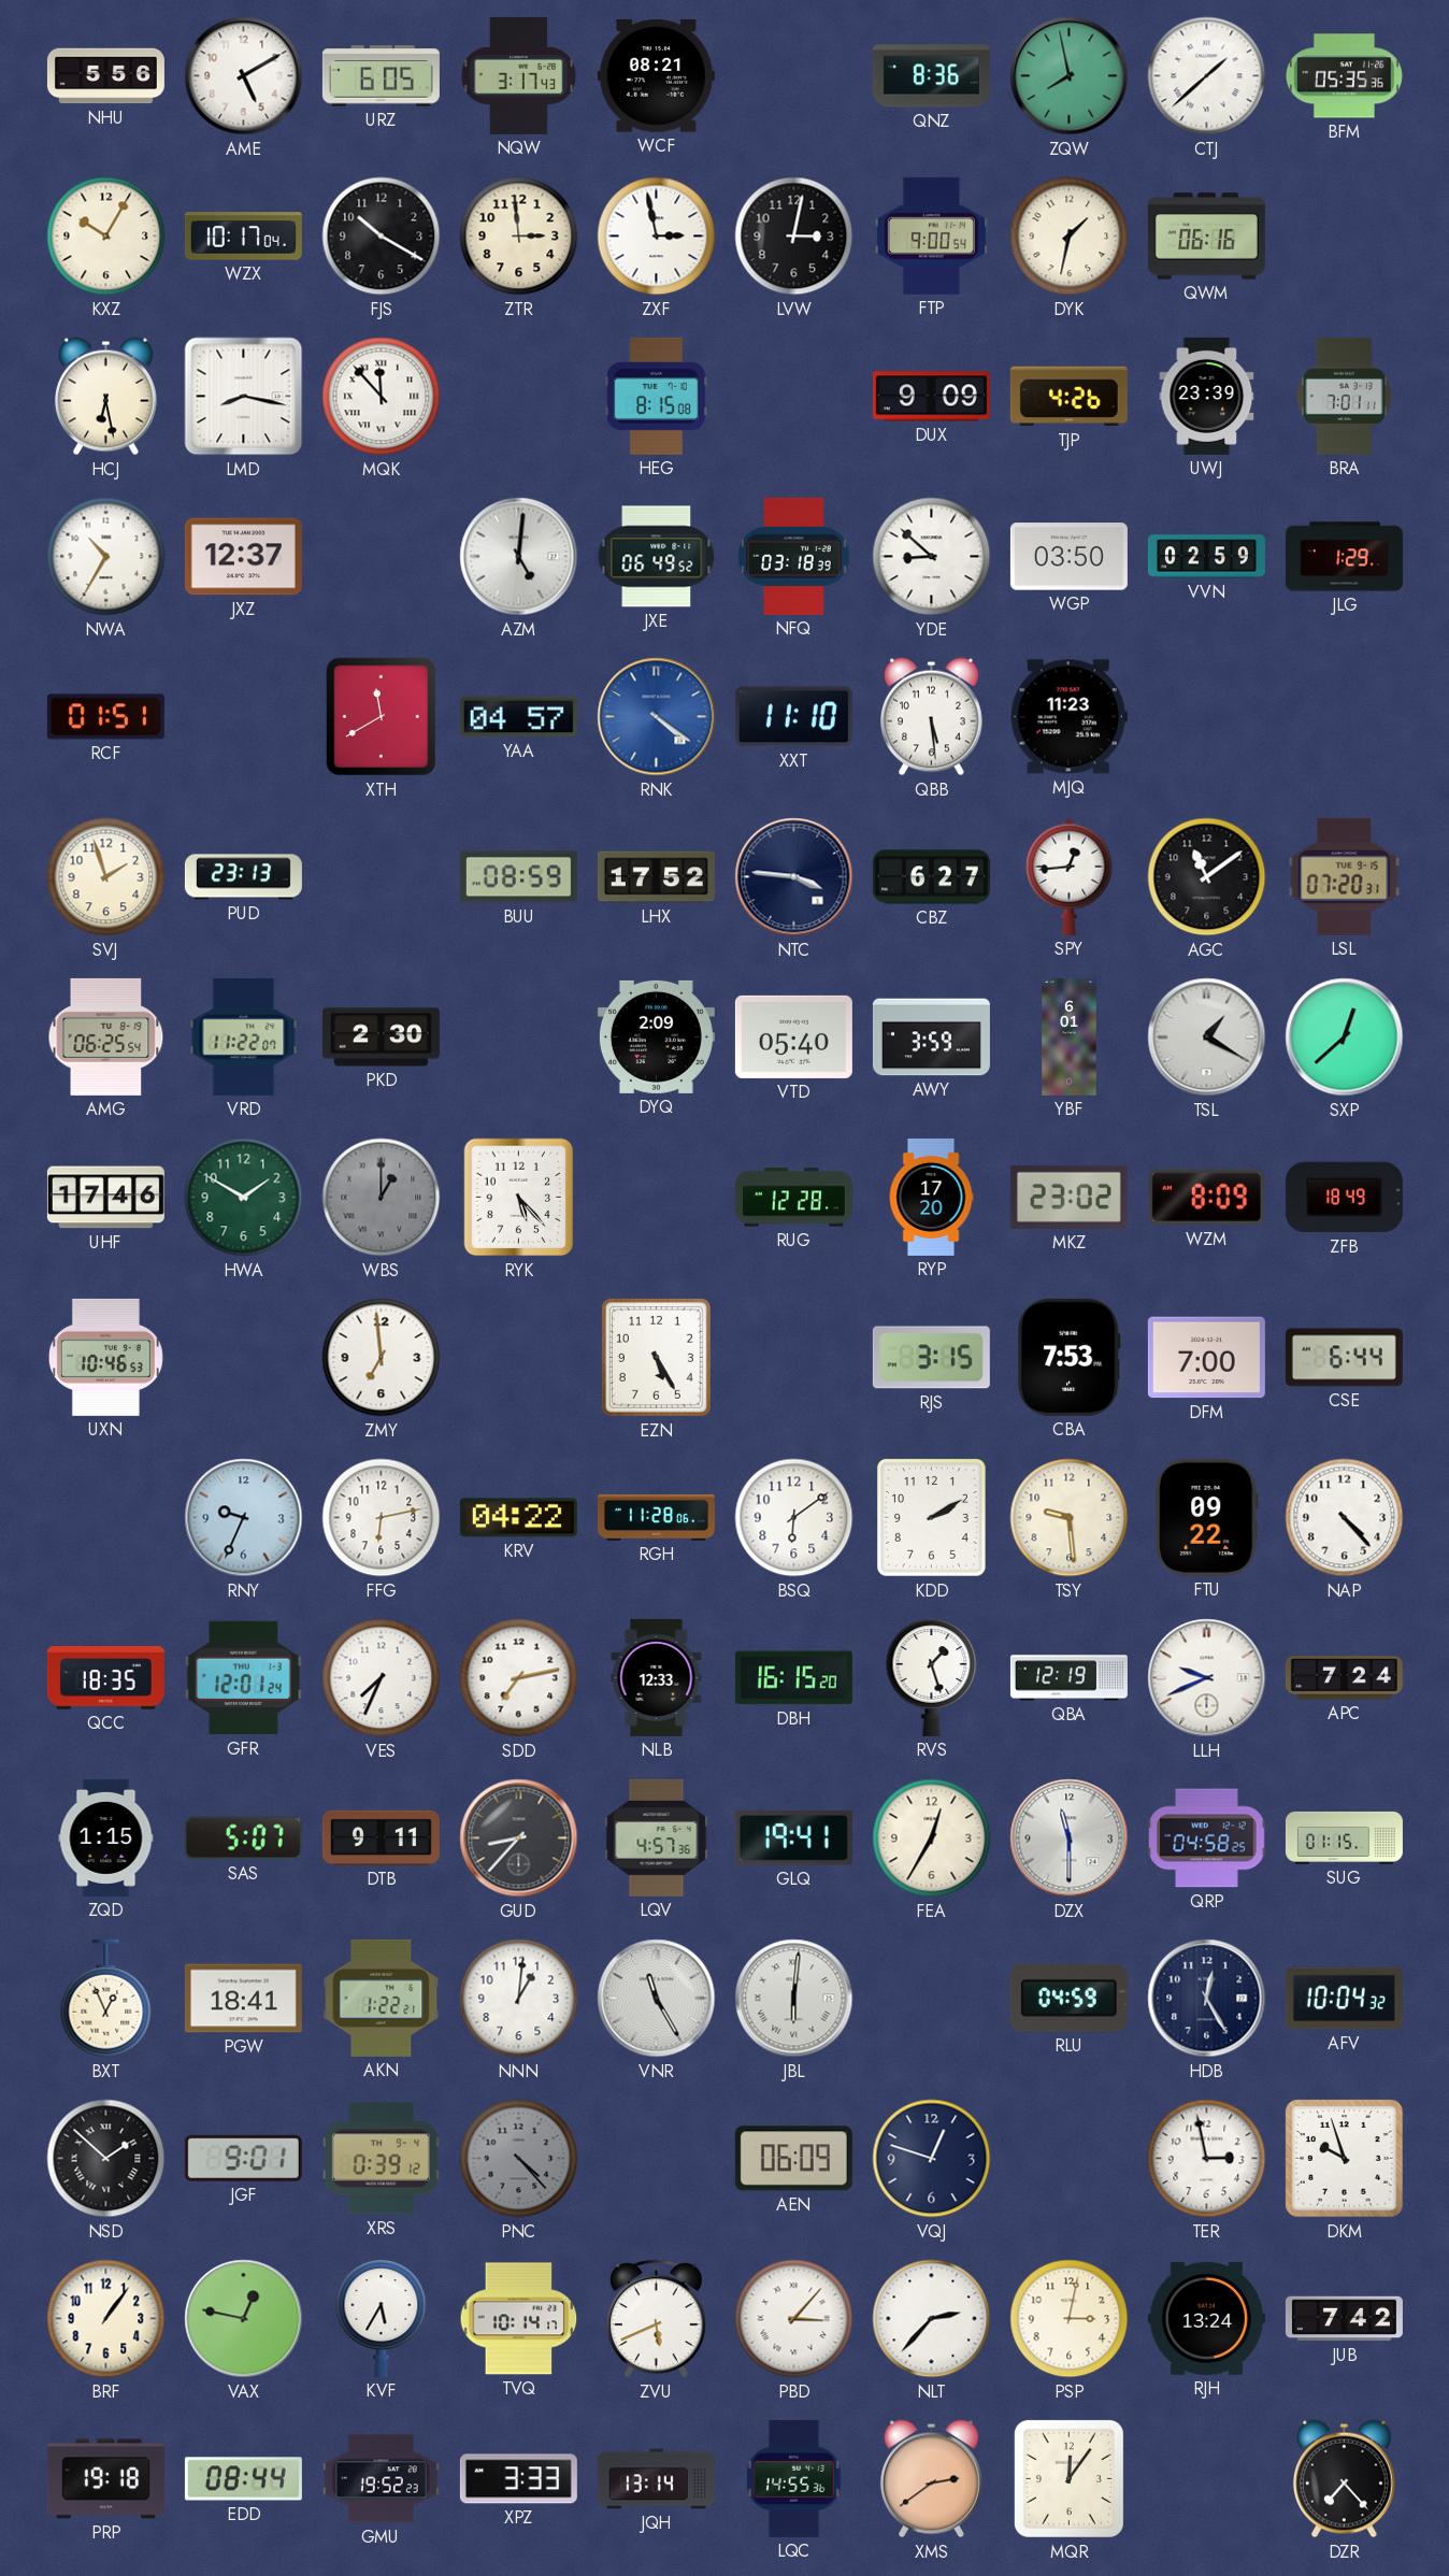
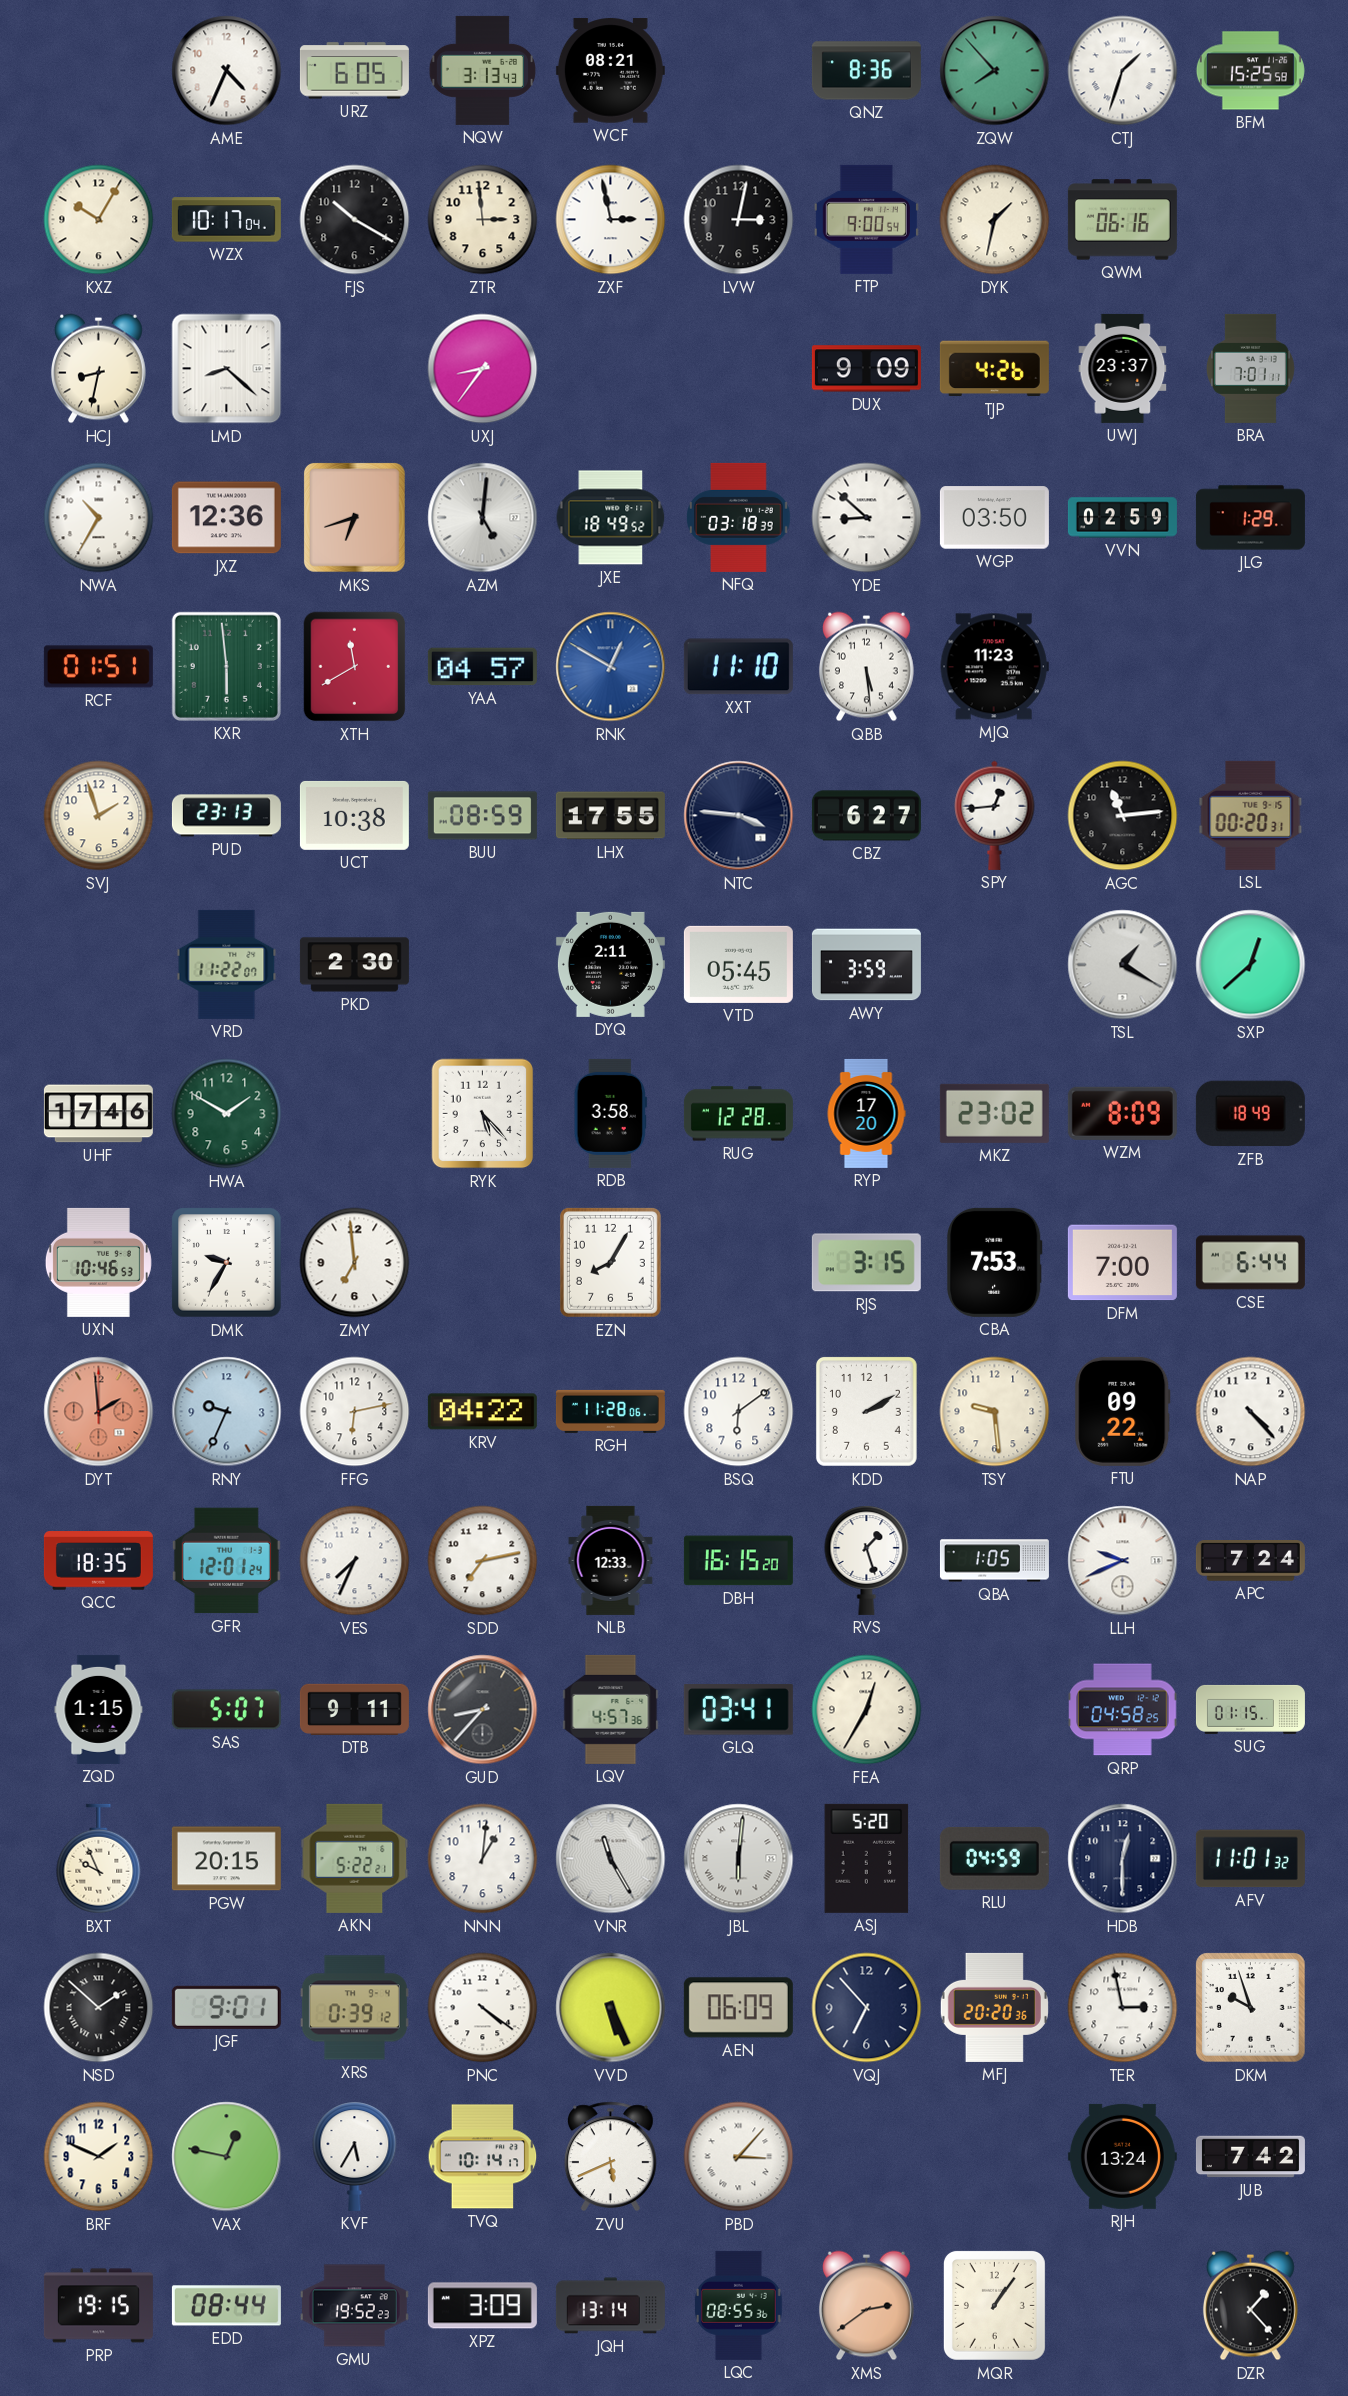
NHU: 5:56 -> none (105, 76)
AME: 5:10 -> 4:34 (227, 71)
NQW: 3:17 -> 3:13 (482, 70)
ZQW: 7:58 -> 7:53 (995, 71)
CTJ: 1:38 -> 1:33 (1123, 71)
BFM: 05:35 -> 15:25 (1250, 71)
HCJ: 6:28 -> 8:32 (98, 369)
LMD: 8:17 -> 8:22 (227, 369)
MQK: 11:53 -> none (382, 397)
UXJ: none -> 8:36 (483, 369)
HEG: 8:15 -> none (656, 396)
UWJ: 23:39 -> 23:37 (1123, 368)
JXZ: 12:37 -> 12:36 (226, 518)
MKS: none -> 6:42 (354, 517)
JXE: 06:49 -> 18:49 (611, 518)
KXR: none -> 5:59 (226, 666)
RNK: 4:21 -> 12:50 (611, 667)
UCT: none -> 10:38 (354, 815)
LHX: 17:52 -> 17:55 (610, 816)
AGC: 11:09 -> 11:14 (1123, 816)
LSL: 07:20 -> 00:20 (1251, 815)
AMG: 06:25 -> none (106, 1036)
DYQ: 2:09 -> 2:11 (610, 964)
VTD: 05:40 -> 05:45 (738, 964)
YBF: 6:01 -> none (1070, 1036)
WBS: 1:00 -> none (382, 1198)
RDB: none -> 3:58 (610, 1113)
DMK: none -> 9:35 (227, 1263)
EZN: 5:25 -> 8:05 (610, 1262)
DYT: none -> 1:59 (99, 1412)
QBA: 12:19 -> 1:05 (994, 1561)
GLQ: 19:41 -> 03:41 (738, 1710)
DZX: 11:30 -> none (1070, 1838)
BXT: 12:56 -> 9:56 (99, 1859)
PGW: 18:41 -> 20:15 (226, 1859)
AKN: 1:22 -> 5:22 (355, 1858)
ASJ: none -> 5:20 (867, 1858)
HDB: 12:25 -> 12:30 (1123, 1859)
AFV: 10:04 -> 11:01 (1250, 1859)
PNC: 4:23 -> 4:21 (483, 2008)
PNC dial: grey -> white (483, 2008)
VVD: none -> 5:26 (611, 2008)
VQJ: 12:48 -> 6:53 (867, 2008)
MFJ: none -> 20:20 (994, 2007)
BRF: 1:06 -> 1:49 (99, 2157)
NLT: 2:37 -> none (932, 2319)
PSP: 3:02 -> none (1070, 2319)
PRP: 19:18 -> 19:15 (98, 2306)
XPZ: 3:33 -> 3:09 (482, 2306)
LQC: 14:55 -> 08:55 (739, 2305)
MQR: 12:06 -> 1:06 (994, 2305)
DZR: 7:23 -> 1:23 (1250, 2306)
